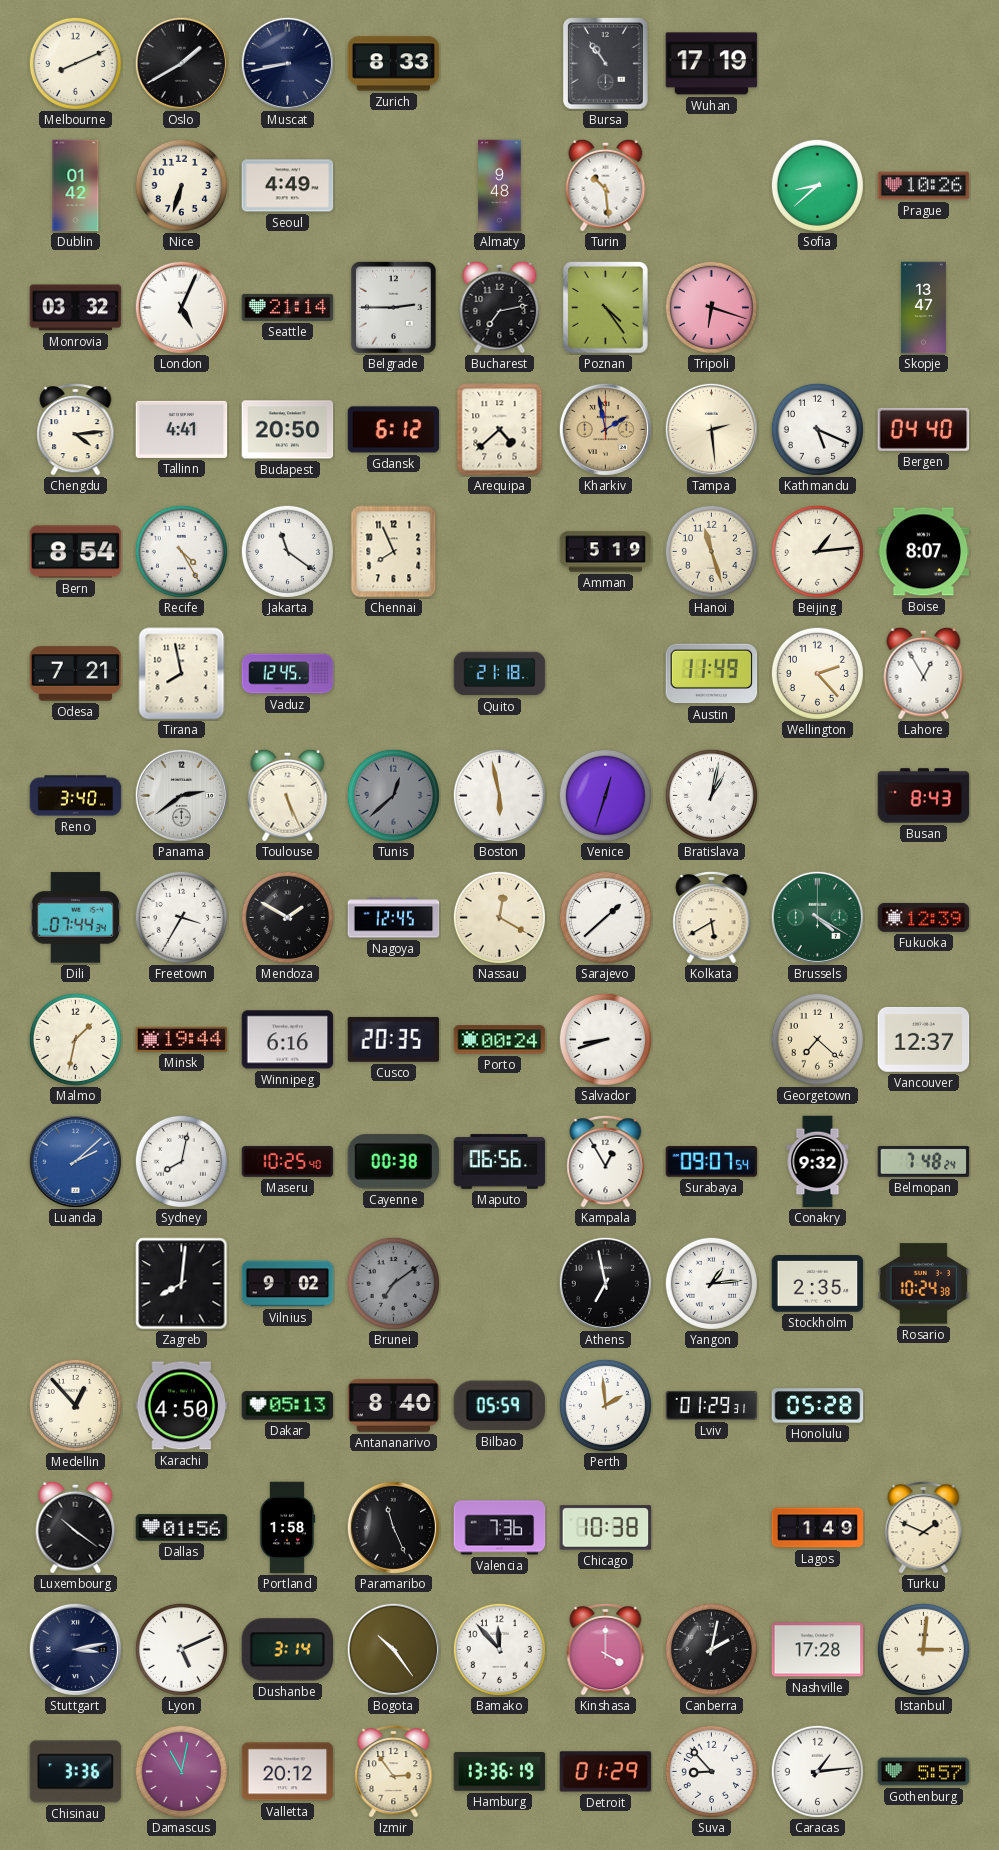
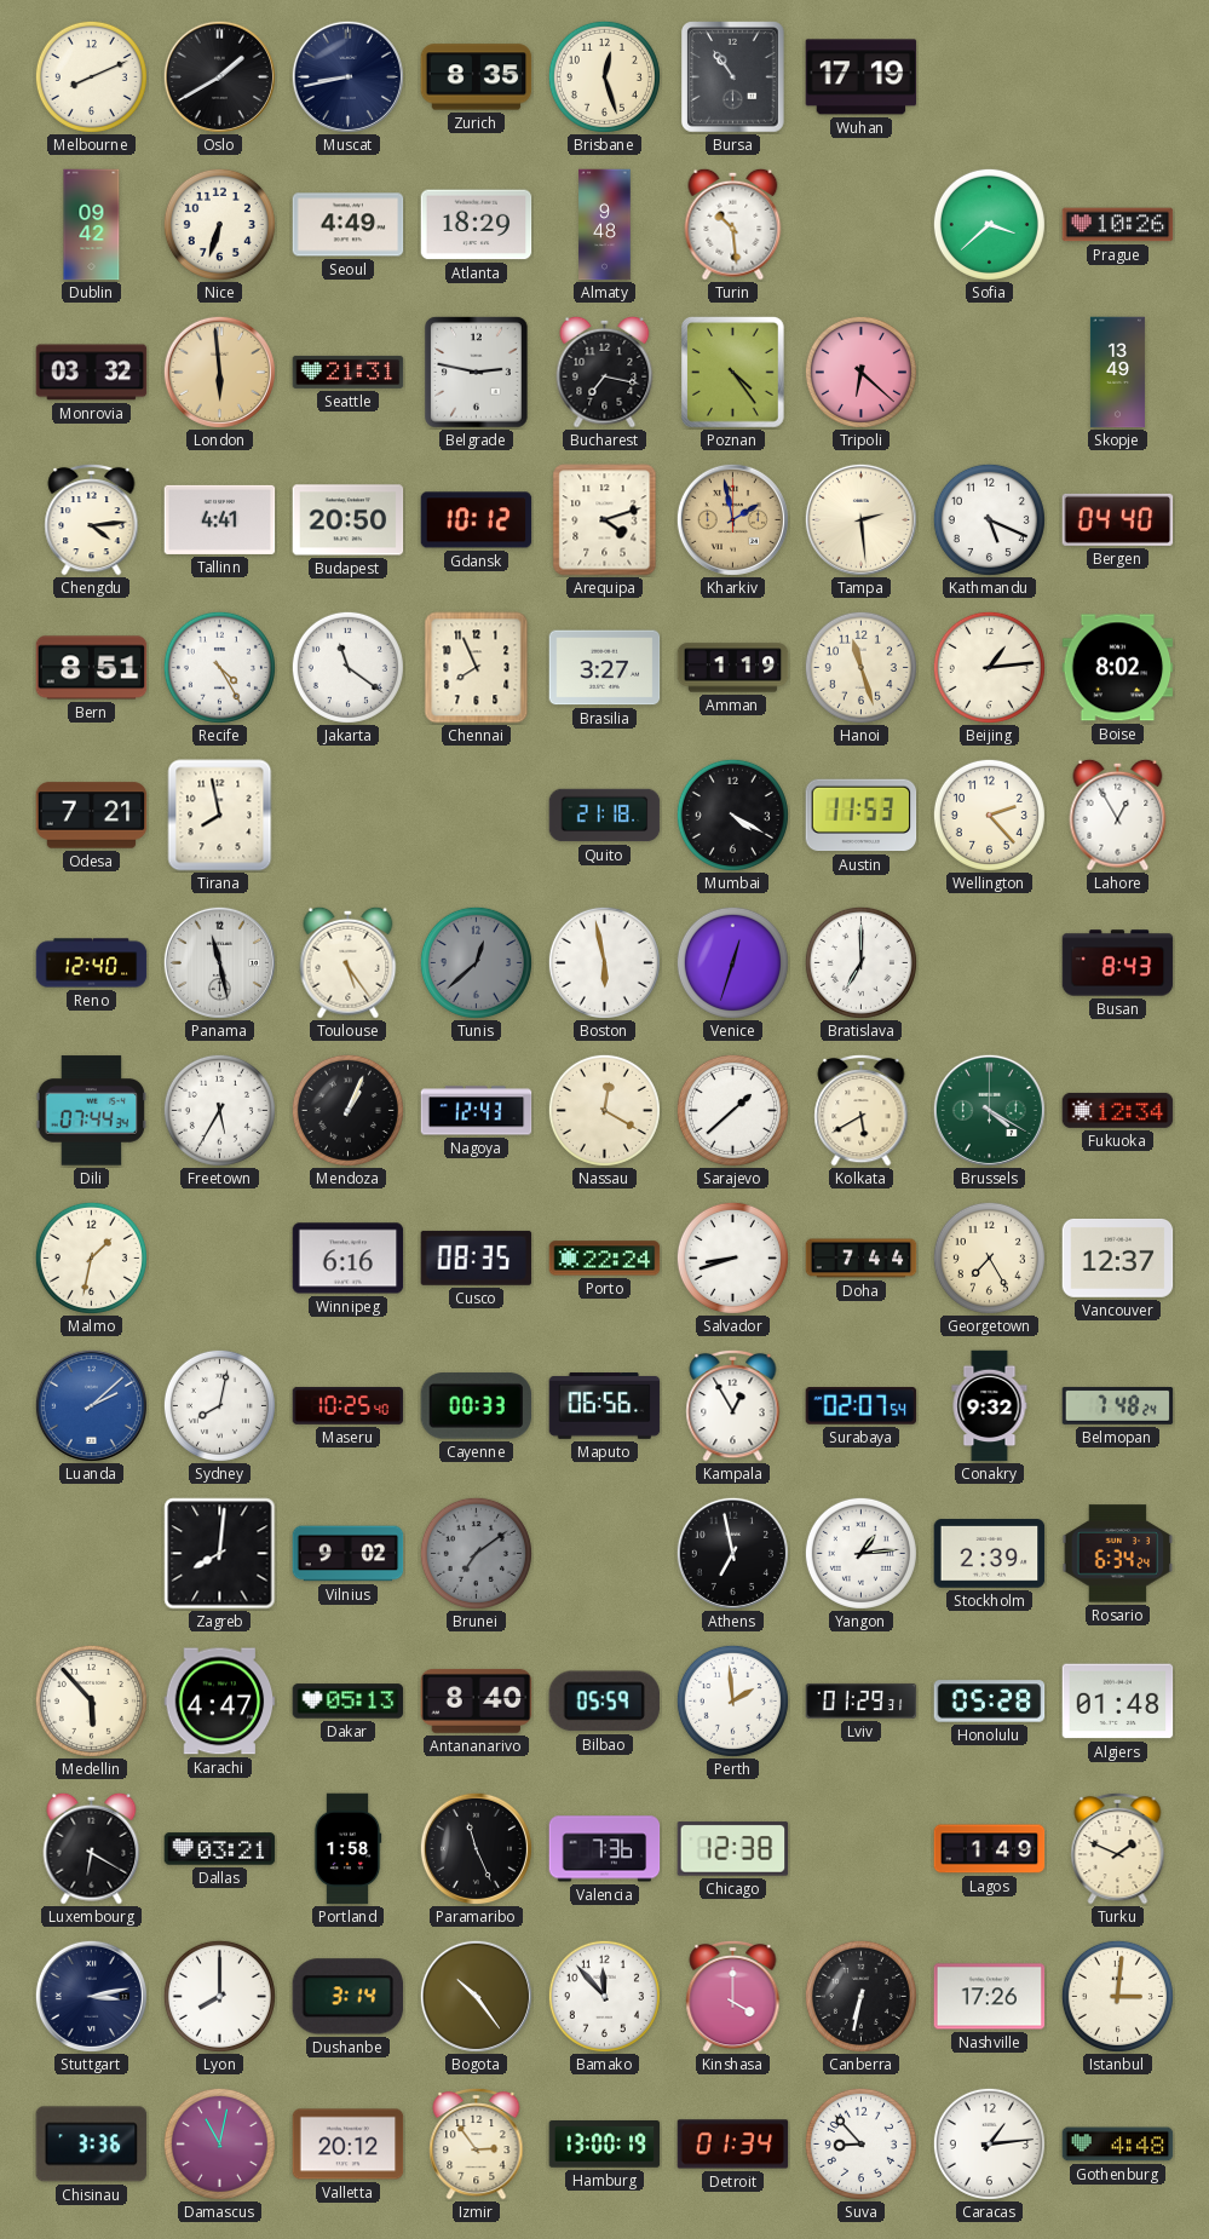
Zurich: 8:33 -> 8:35 (477, 77)
Brisbane: none -> 12:27 (604, 76)
Dublin: 01:42 -> 09:42 (92, 225)
Atlanta: none -> 18:29 (477, 225)
Sofia: 8:38 -> 3:38 (989, 224)
London: 5:04 -> 5:59 (219, 372)
London dial: white -> champagne (219, 372)
Seattle: 21:14 -> 21:31 (349, 372)
Belgrade: 2:45 -> 2:47 (477, 373)
Bucharest: 7:13 -> 7:17 (605, 372)
Tripoli: 6:18 -> 6:22 (860, 372)
Skopje: 13:47 -> 13:49 (1117, 373)
Gdansk: 6:12 -> 10:12 (477, 520)
Arequipa: 4:38 -> 4:12 (605, 520)
Bern: 8:54 -> 8:51 (92, 668)
Brasilia: none -> 3:27 (605, 668)
Amman: 5:19 -> 1:19 (733, 668)
Boise: 8:07 -> 8:02 (1118, 668)
Vaduz: 12:45 -> none (288, 674)
Mumbai: none -> 4:20 (732, 815)
Austin: 11:49 -> 11:53 (862, 816)
Reno: 3:40 -> 12:40 (92, 963)
Panama: 2:39 -> 11:28 (219, 962)
Toulouse: 5:26 -> 5:24 (349, 962)
Bratislava: 1:02 -> 7:00 (860, 962)
Freetown: 3:35 -> 5:35 (219, 1110)
Mendoza: 1:50 -> 1:04 (347, 1110)
Nagoya: 12:45 -> 12:43 (477, 1111)
Fukuoka: 12:39 -> 12:34 (1118, 1110)
Minsk: 19:44 -> none (182, 1039)
Cusco: 20:35 -> 08:35 (477, 1257)
Porto: 00:24 -> 22:24 (605, 1259)
Doha: none -> 7:44 (862, 1259)
Georgetown: 7:22 -> 7:25 (989, 1257)
Cayenne: 00:38 -> 00:33 (477, 1406)
Surabaya: 09:07 -> 02:07 (862, 1406)
Stockholm: 2:35 -> 2:39 (990, 1554)
Rosario: 10:24 -> 6:34 (1118, 1554)
Medellin: 12:53 -> 5:53 (91, 1700)
Karachi: 4:50 -> 4:47 (220, 1702)
Algiers: none -> 01:48 (1118, 1702)
Luxembourg: 10:21 -> 6:20 (92, 1848)
Dallas: 01:56 -> 03:21 (220, 1849)
Chicago: 10:38 -> 12:38 (733, 1849)
Lyon: 5:11 -> 8:00 (219, 1996)
Canberra: 2:02 -> 6:32 (860, 1996)
Nashville: 17:28 -> 17:26 (990, 1997)
Hamburg: 13:36 -> 13:00 (605, 2145)
Detroit: 01:29 -> 01:34 (733, 2145)
Gothenburg: 5:57 -> 4:48 (1118, 2145)
